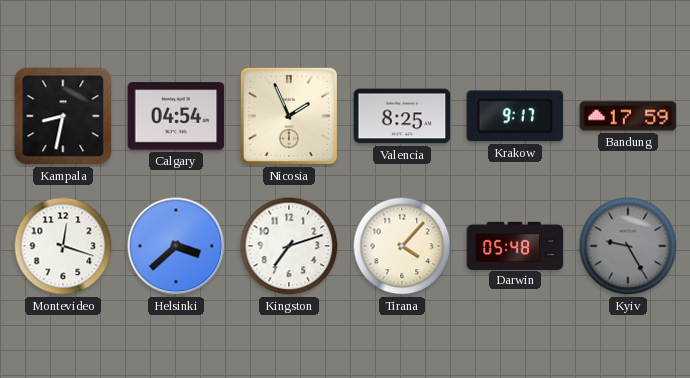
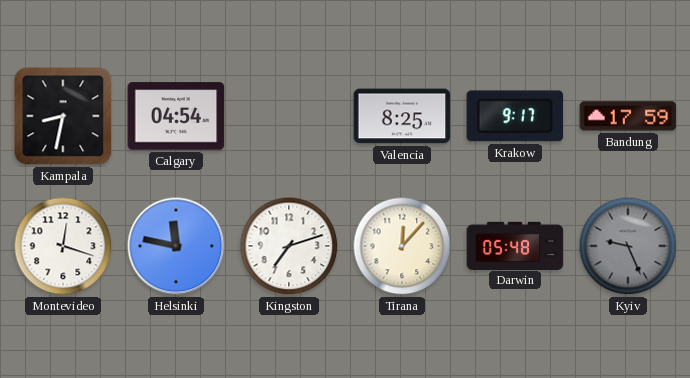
Nicosia: 1:56 -> none (289, 116)
Helsinki: 3:38 -> 11:47 (176, 246)
Tirana: 4:07 -> 12:07 (402, 246)
Kyiv: 9:25 -> 9:26 (628, 246)
